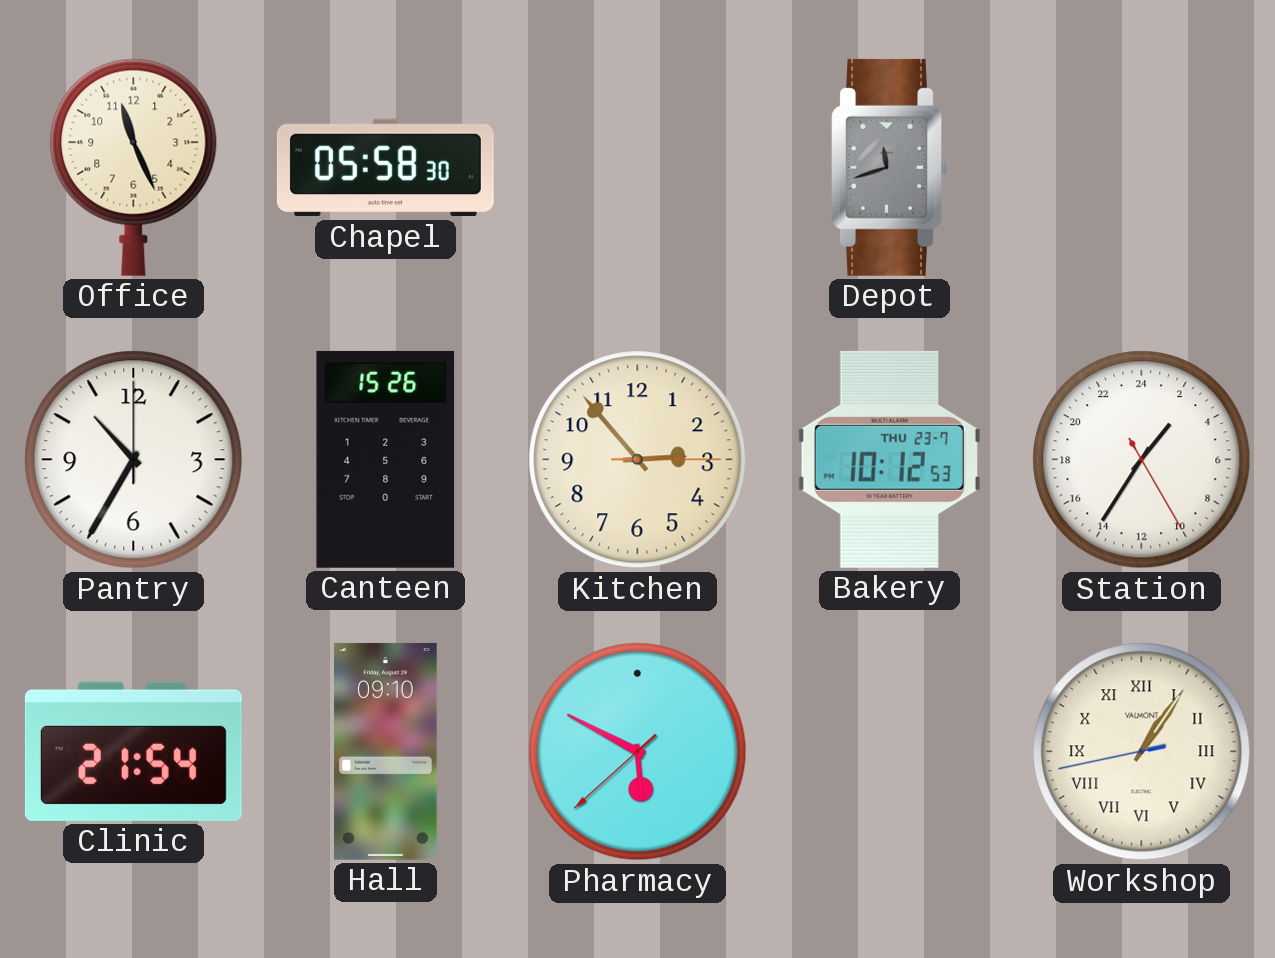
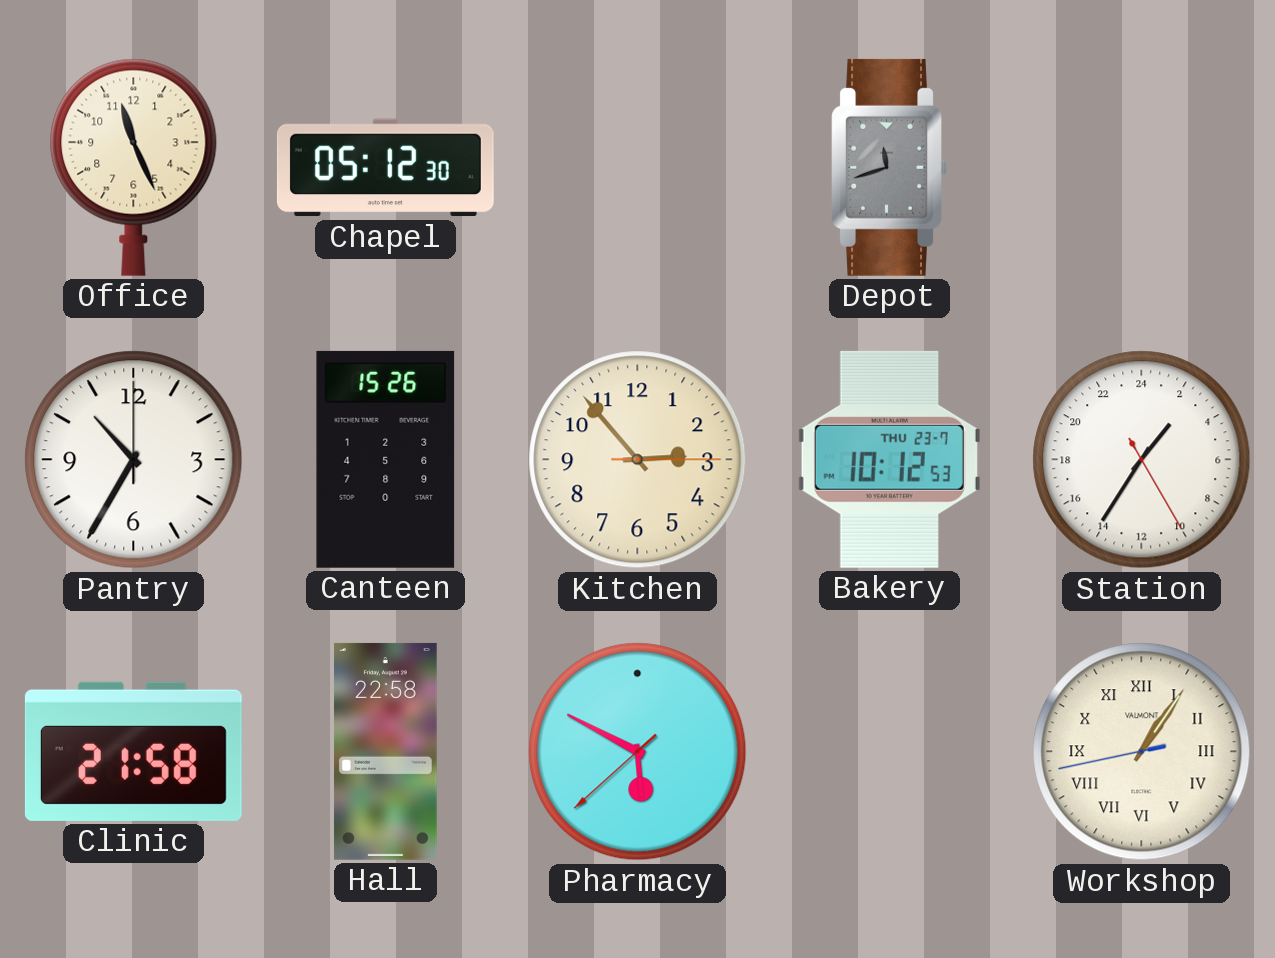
Chapel: 05:58 -> 05:12 (385, 168)
Clinic: 21:54 -> 21:58 (133, 751)
Hall: 09:10 -> 22:58 (385, 751)
